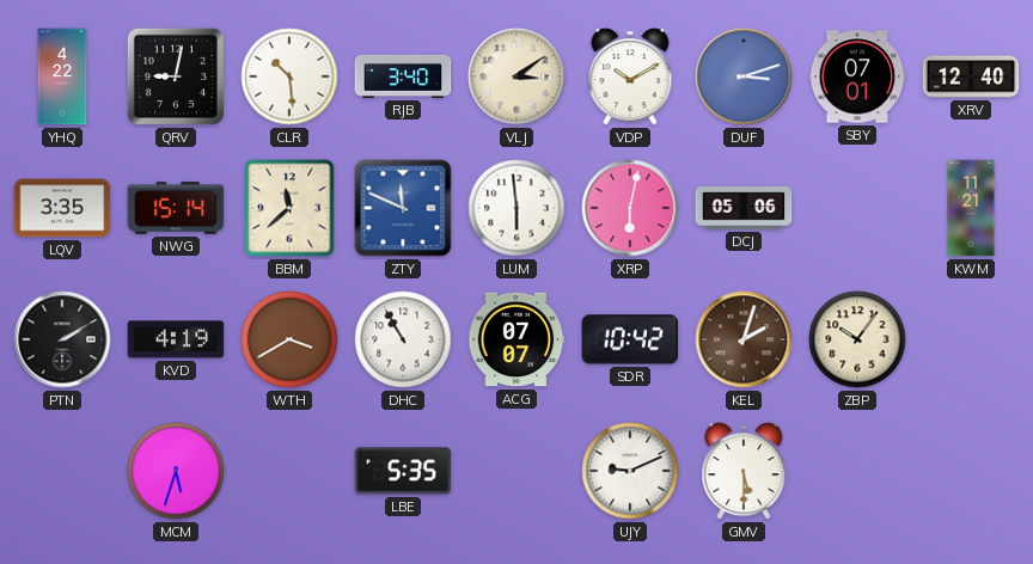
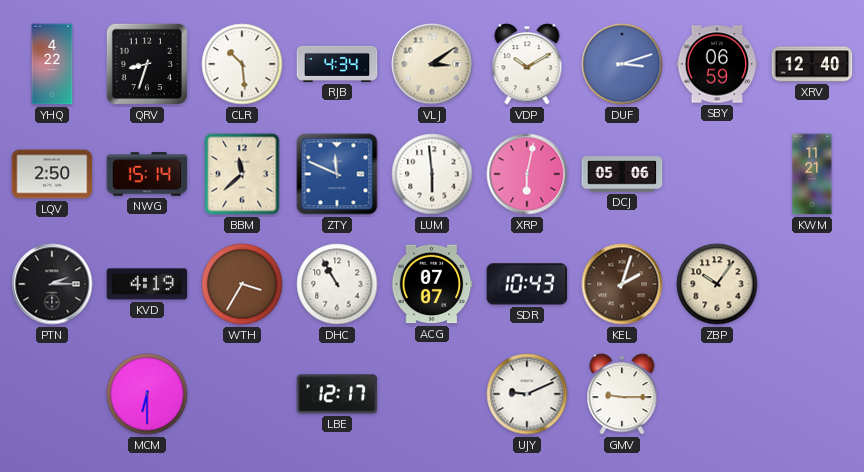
QRV: 9:02 -> 8:33 (147, 64)
RJB: 3:40 -> 4:34 (337, 64)
SBY: 07:01 -> 06:59 (717, 64)
LQV: 3:35 -> 2:50 (52, 174)
PTN: 2:10 -> 2:15 (52, 284)
WTH: 3:40 -> 3:35 (242, 284)
SDR: 10:42 -> 10:43 (527, 284)
MCM: 5:33 -> 6:30 (147, 394)
LBE: 5:35 -> 12:17 (337, 394)
GMV: 5:30 -> 9:15 (622, 394)
